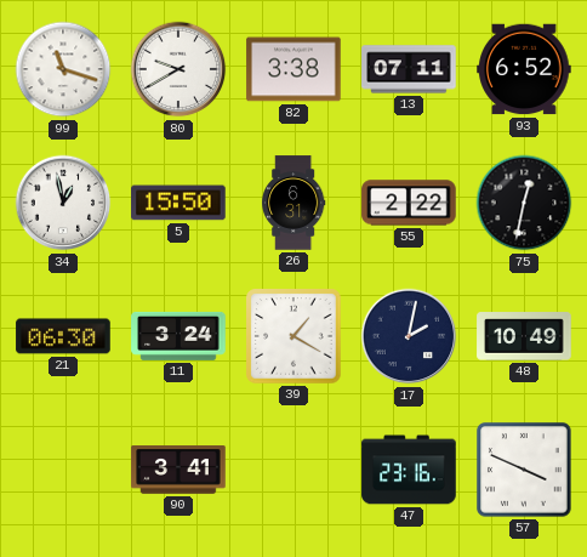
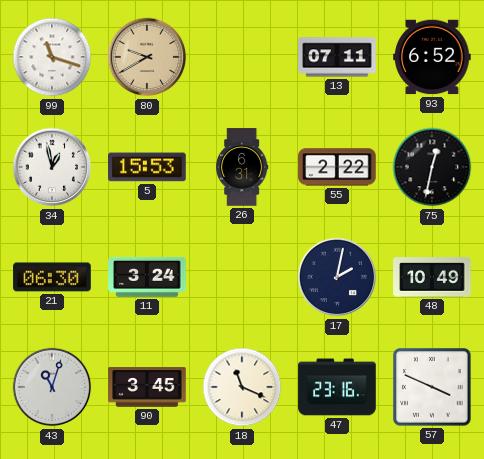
80 dial: white -> champagne (147, 57)
82: 3:38 -> none (293, 69)
5: 15:50 -> 15:53 (147, 167)
39: 1:20 -> none (293, 336)
43: none -> 11:03 (52, 387)
90: 3:41 -> 3:45 (147, 387)
18: none -> 11:19 (242, 387)
